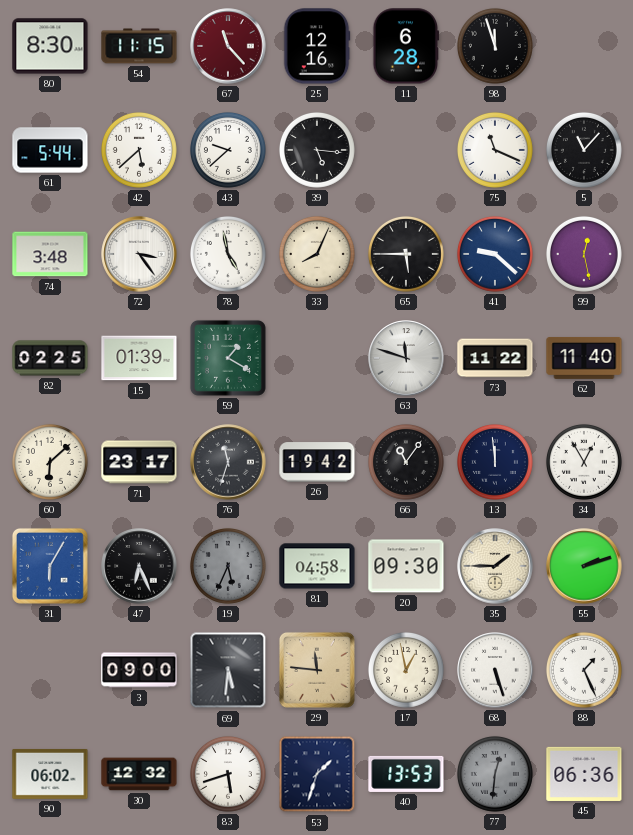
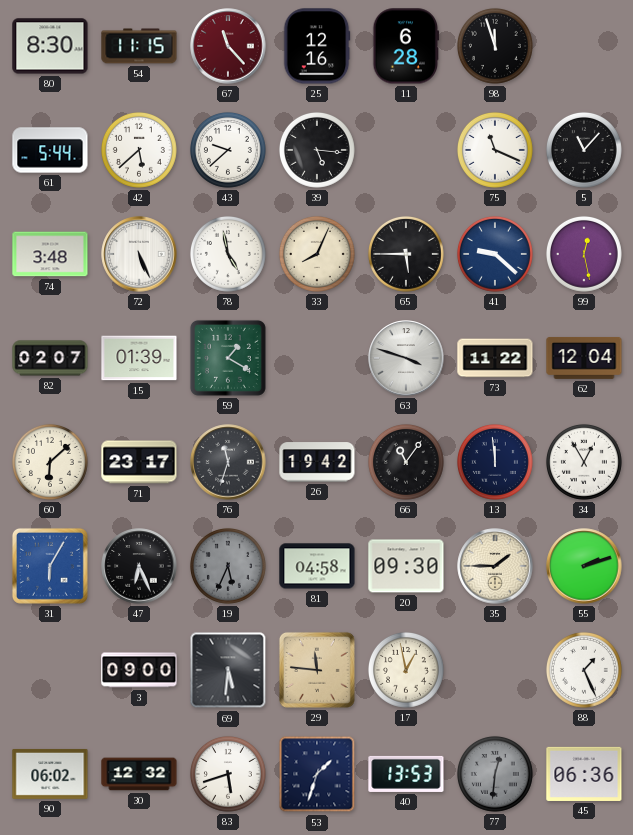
72: 3:24 -> 5:26 (139, 254)
82: 02:25 -> 02:07 (50, 358)
63: 11:48 -> 3:48 (406, 358)
62: 11:40 -> 12:04 (584, 358)
68: 5:27 -> none (495, 670)
